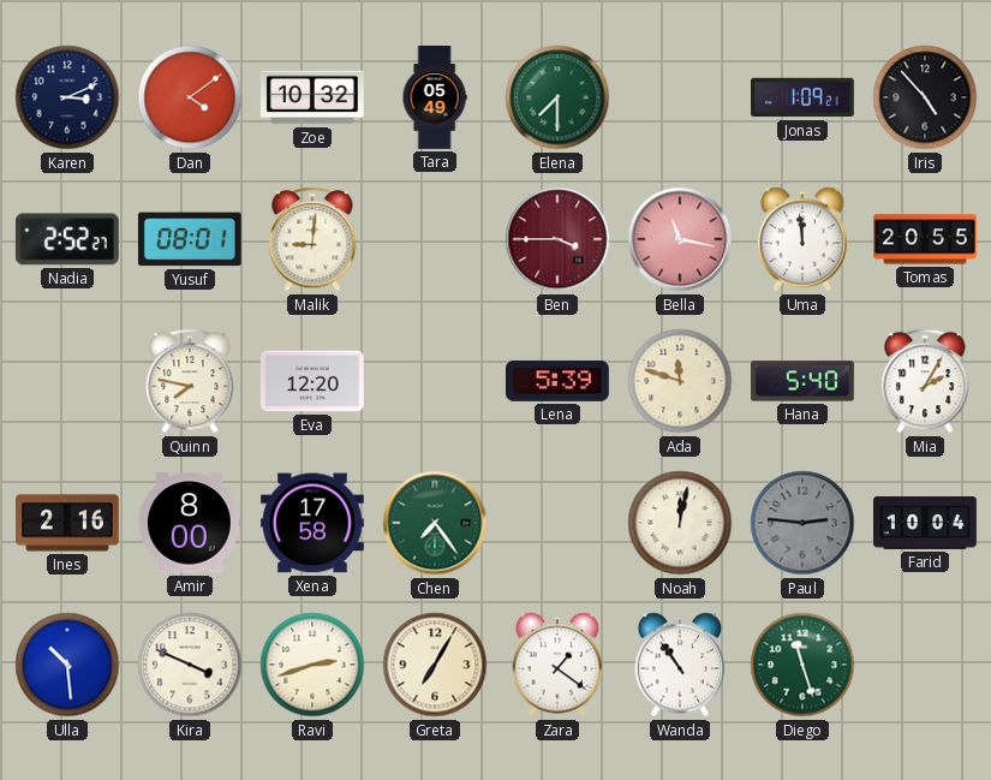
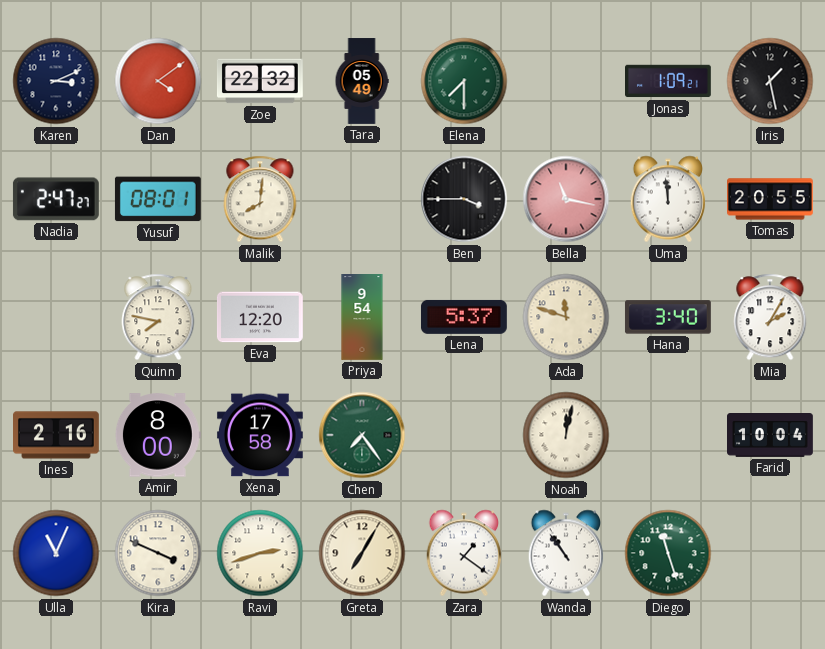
Zoe: 10:32 -> 22:32 (260, 81)
Iris: 4:53 -> 1:28 (770, 81)
Nadia: 2:52 -> 2:47 (56, 199)
Malik: 9:01 -> 8:01 (260, 199)
Ben dial: burgundy -> black (464, 199)
Priya: none -> 9:54 (362, 318)
Lena: 5:39 -> 5:37 (464, 317)
Hana: 5:40 -> 3:40 (668, 317)
Paul: 2:46 -> none (802, 523)
Ulla: 10:29 -> 11:04 (56, 553)
